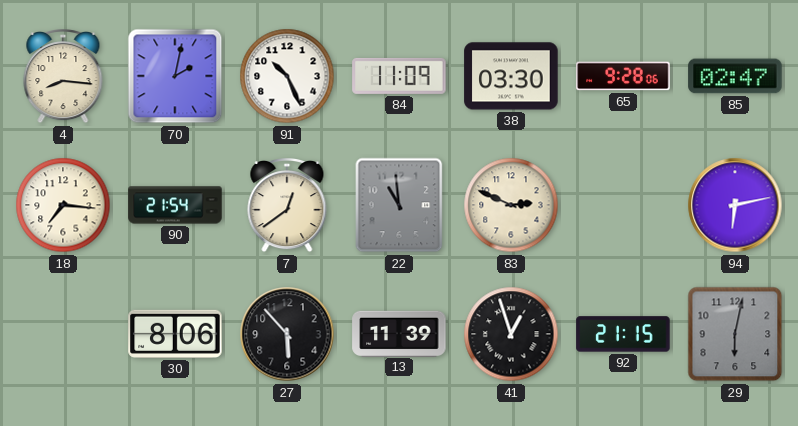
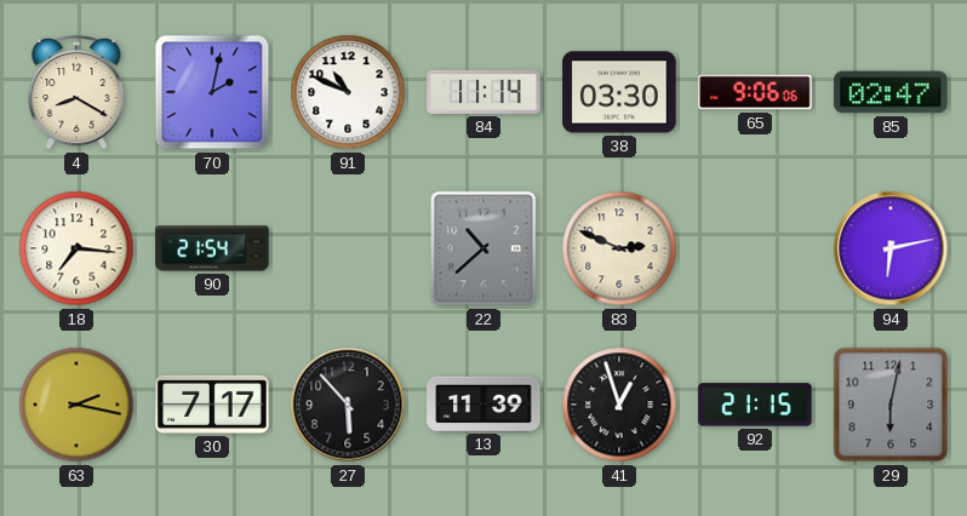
4: 8:16 -> 8:20 (76, 93)
91: 10:26 -> 10:49 (348, 92)
84: 11:09 -> 11:14 (483, 92)
65: 9:28 -> 9:06 (755, 92)
7: 12:39 -> none (287, 206)
22: 10:59 -> 10:38 (483, 248)
63: none -> 2:17 (76, 405)
30: 8:06 -> 7:17 (212, 405)
